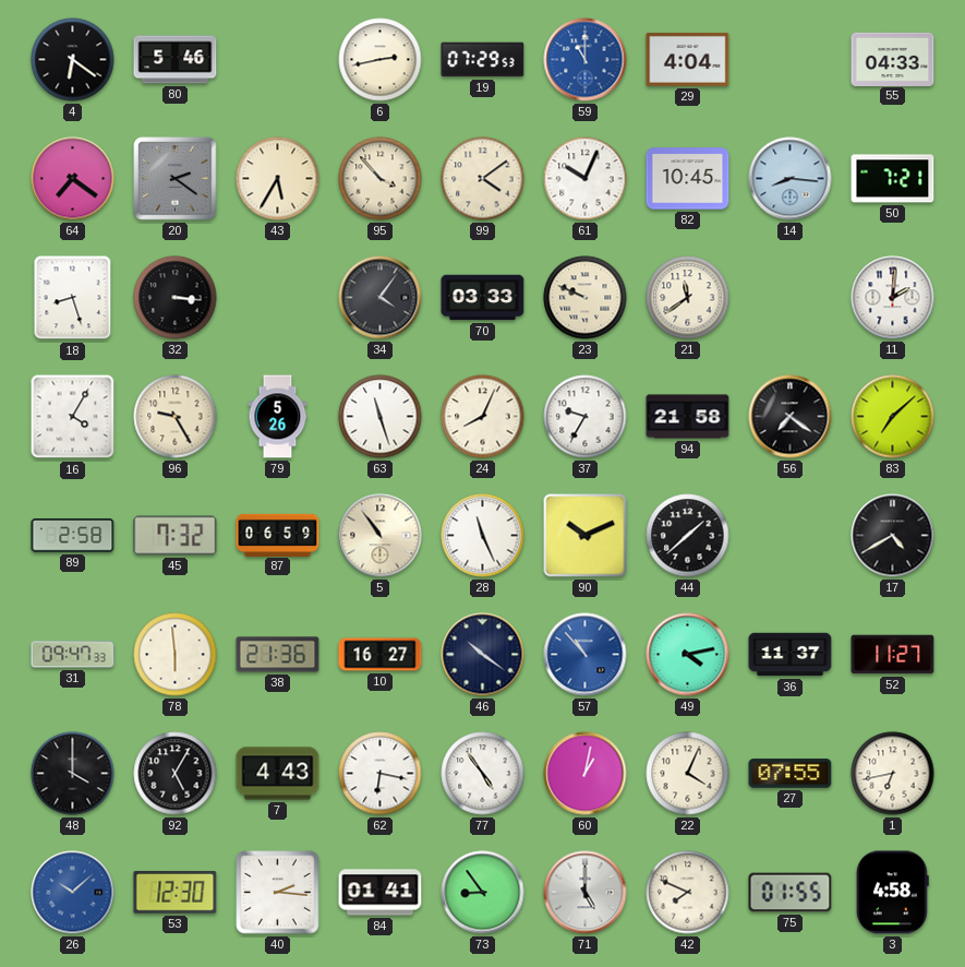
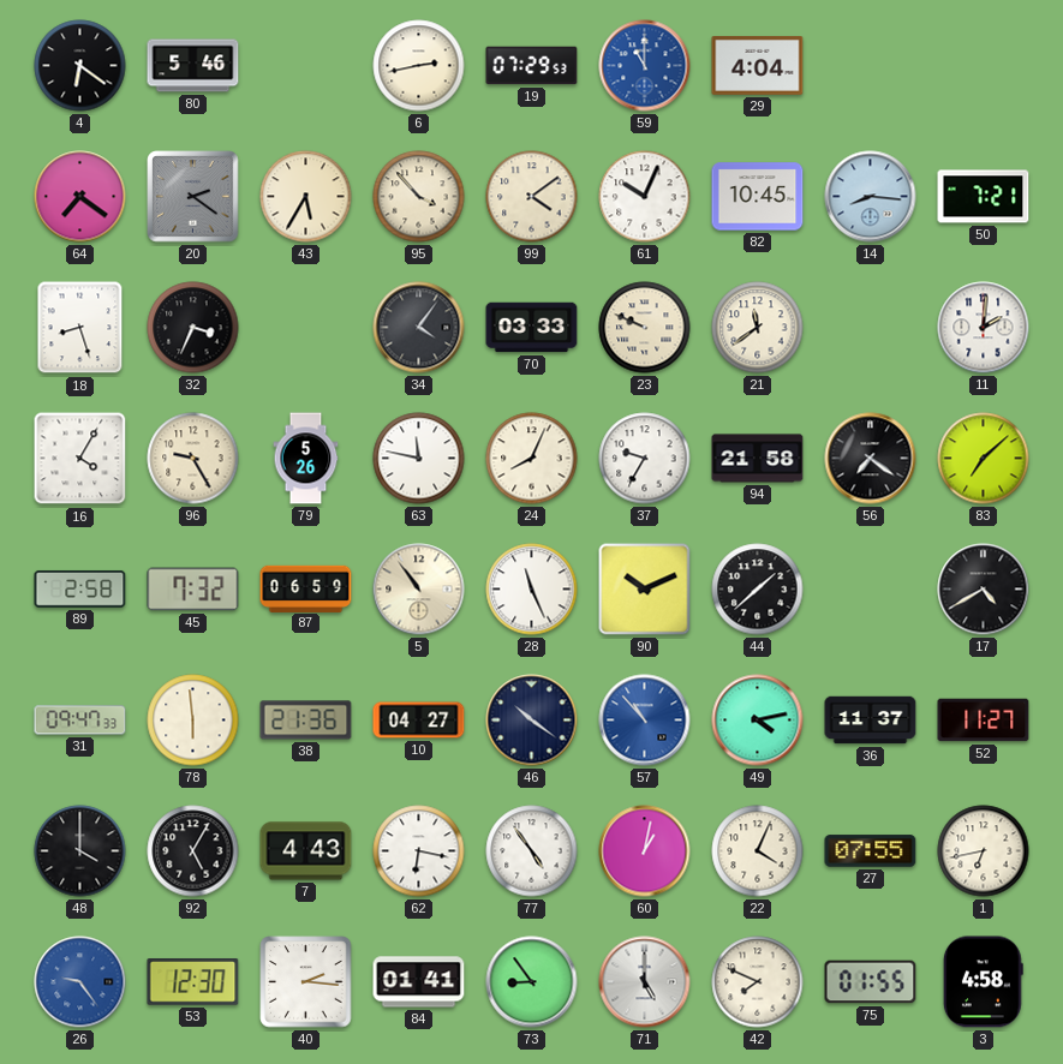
55: 04:33 -> none (893, 59)
32: 3:16 -> 3:34 (193, 328)
63: 11:27 -> 11:47 (419, 459)
10: 16:27 -> 04:27 (419, 721)
26: 10:08 -> 9:24 (80, 982)
